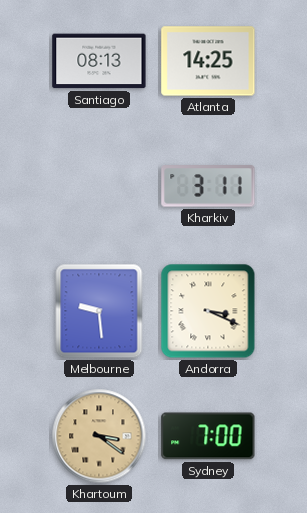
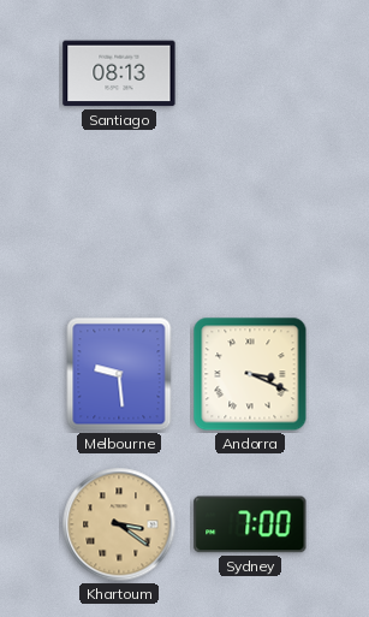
Atlanta: 14:25 -> none (208, 61)
Kharkiv: 3:11 -> none (208, 186)
